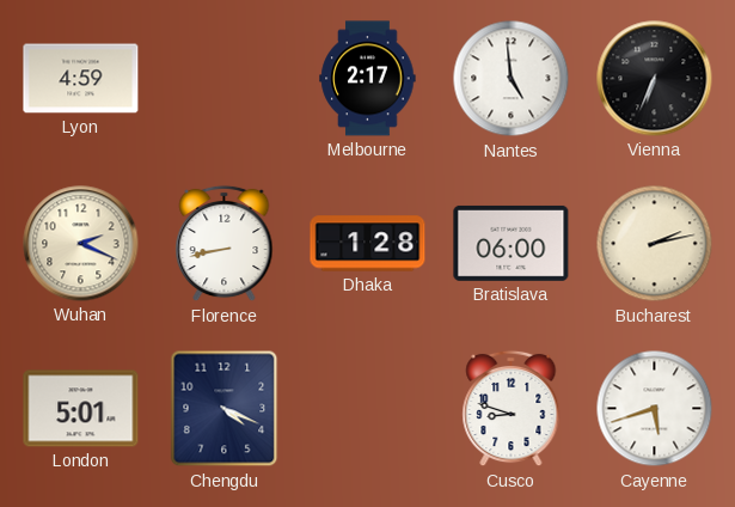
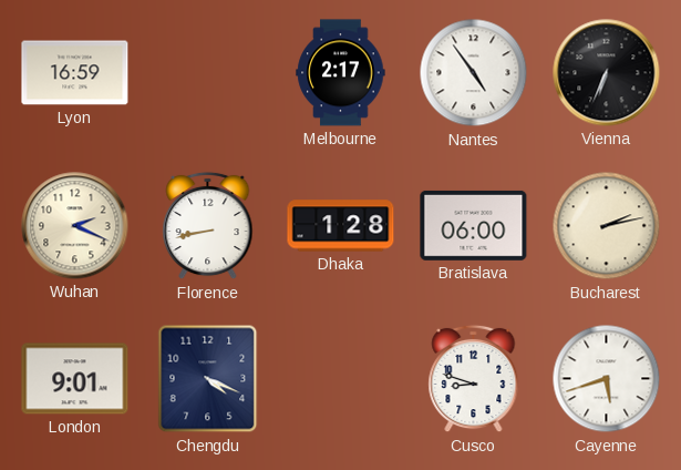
Lyon: 4:59 -> 16:59 (75, 73)
Nantes: 4:59 -> 4:54 (474, 73)
London: 5:01 -> 9:01 (75, 379)
